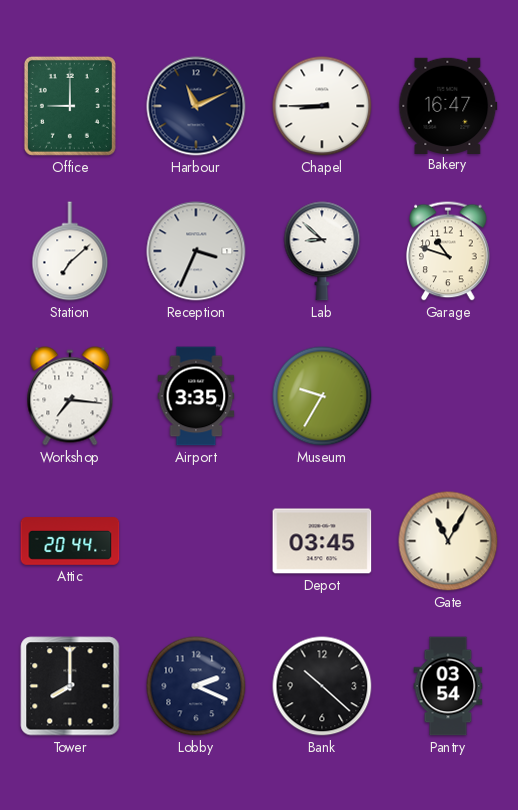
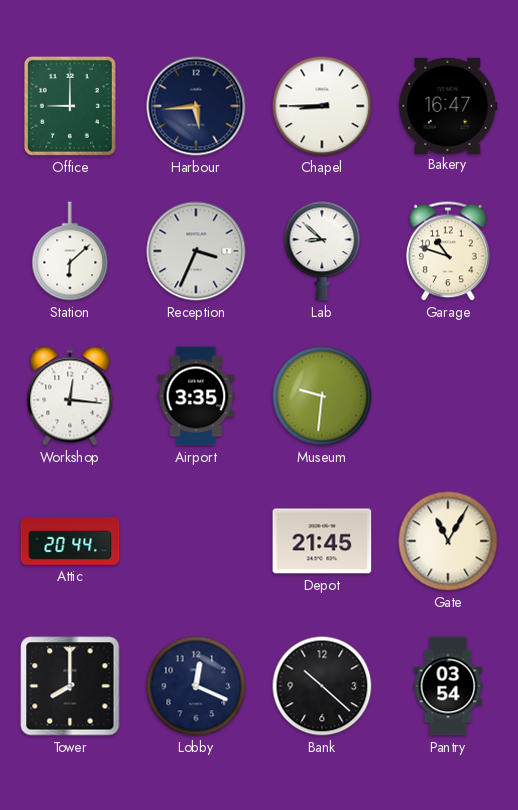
Harbour: 11:11 -> 5:44 (196, 106)
Station: 7:08 -> 6:08 (70, 251)
Workshop: 7:16 -> 12:16 (70, 396)
Museum: 9:35 -> 9:31 (322, 396)
Depot: 03:45 -> 21:45 (322, 541)
Lobby: 2:19 -> 12:19 (196, 686)
